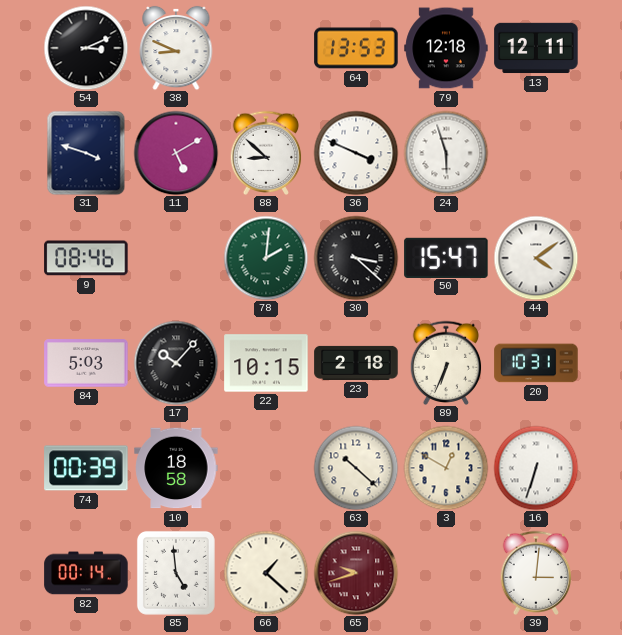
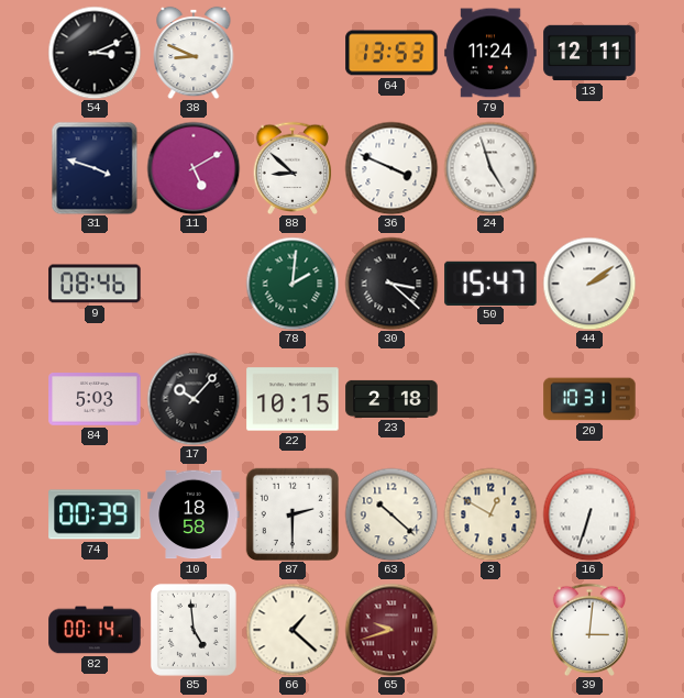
79: 12:18 -> 11:24 (490, 53)
24: 5:57 -> 4:57 (490, 168)
44: 4:09 -> 2:09 (589, 284)
89: 6:34 -> none (446, 362)
87: none -> 2:30 (291, 513)
